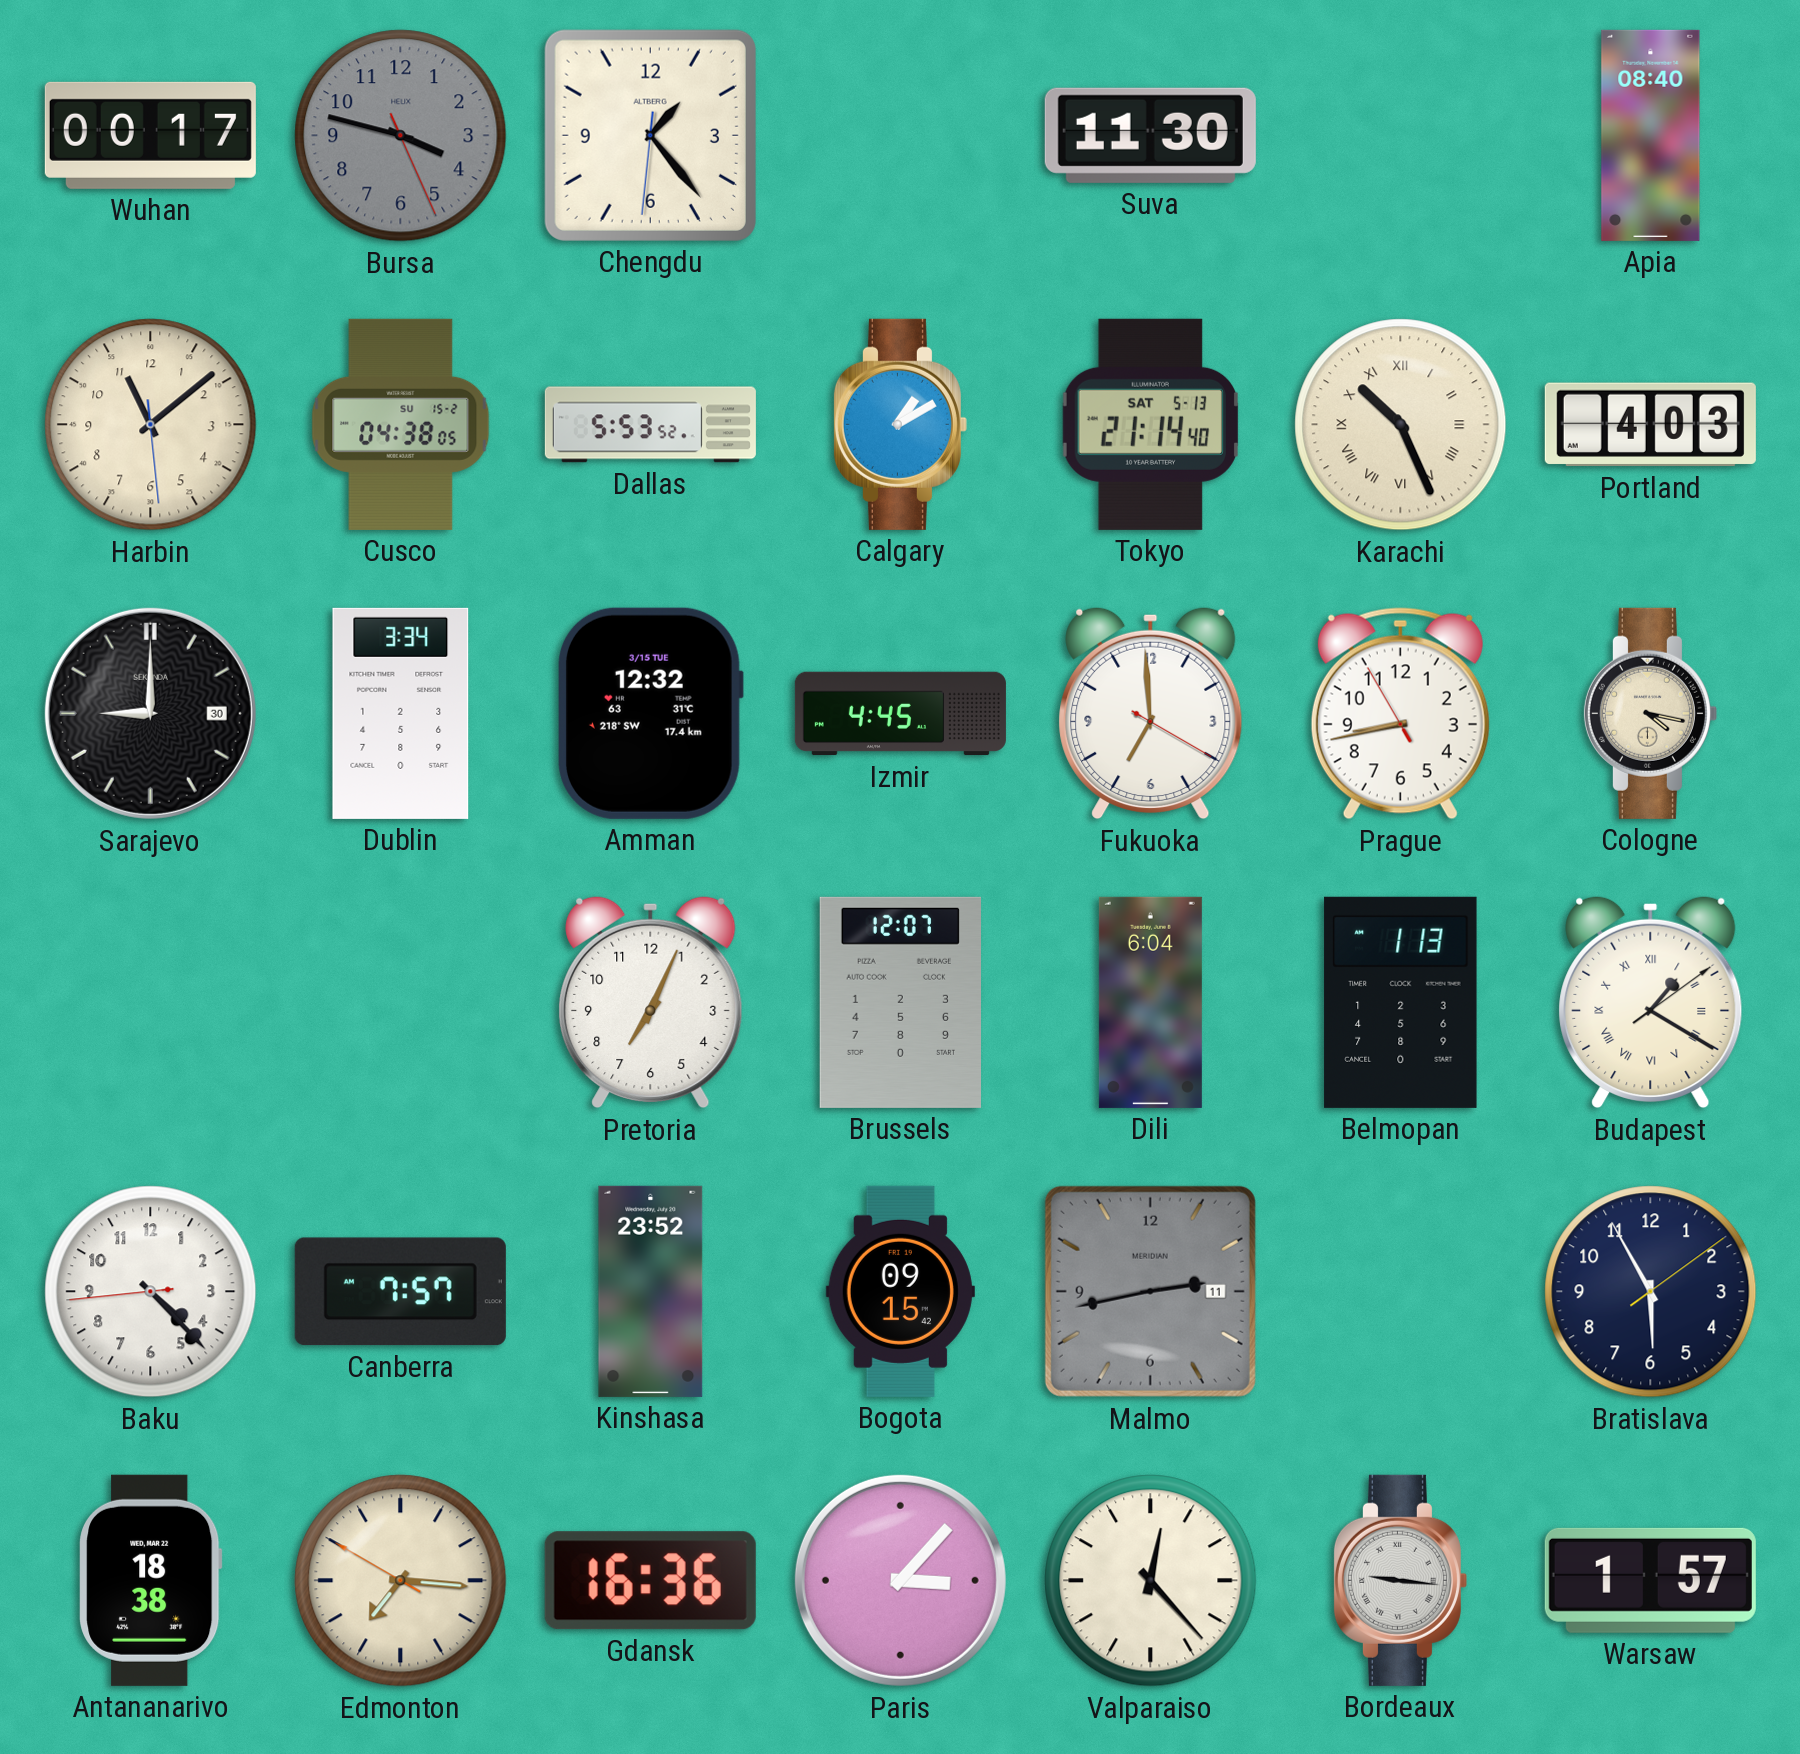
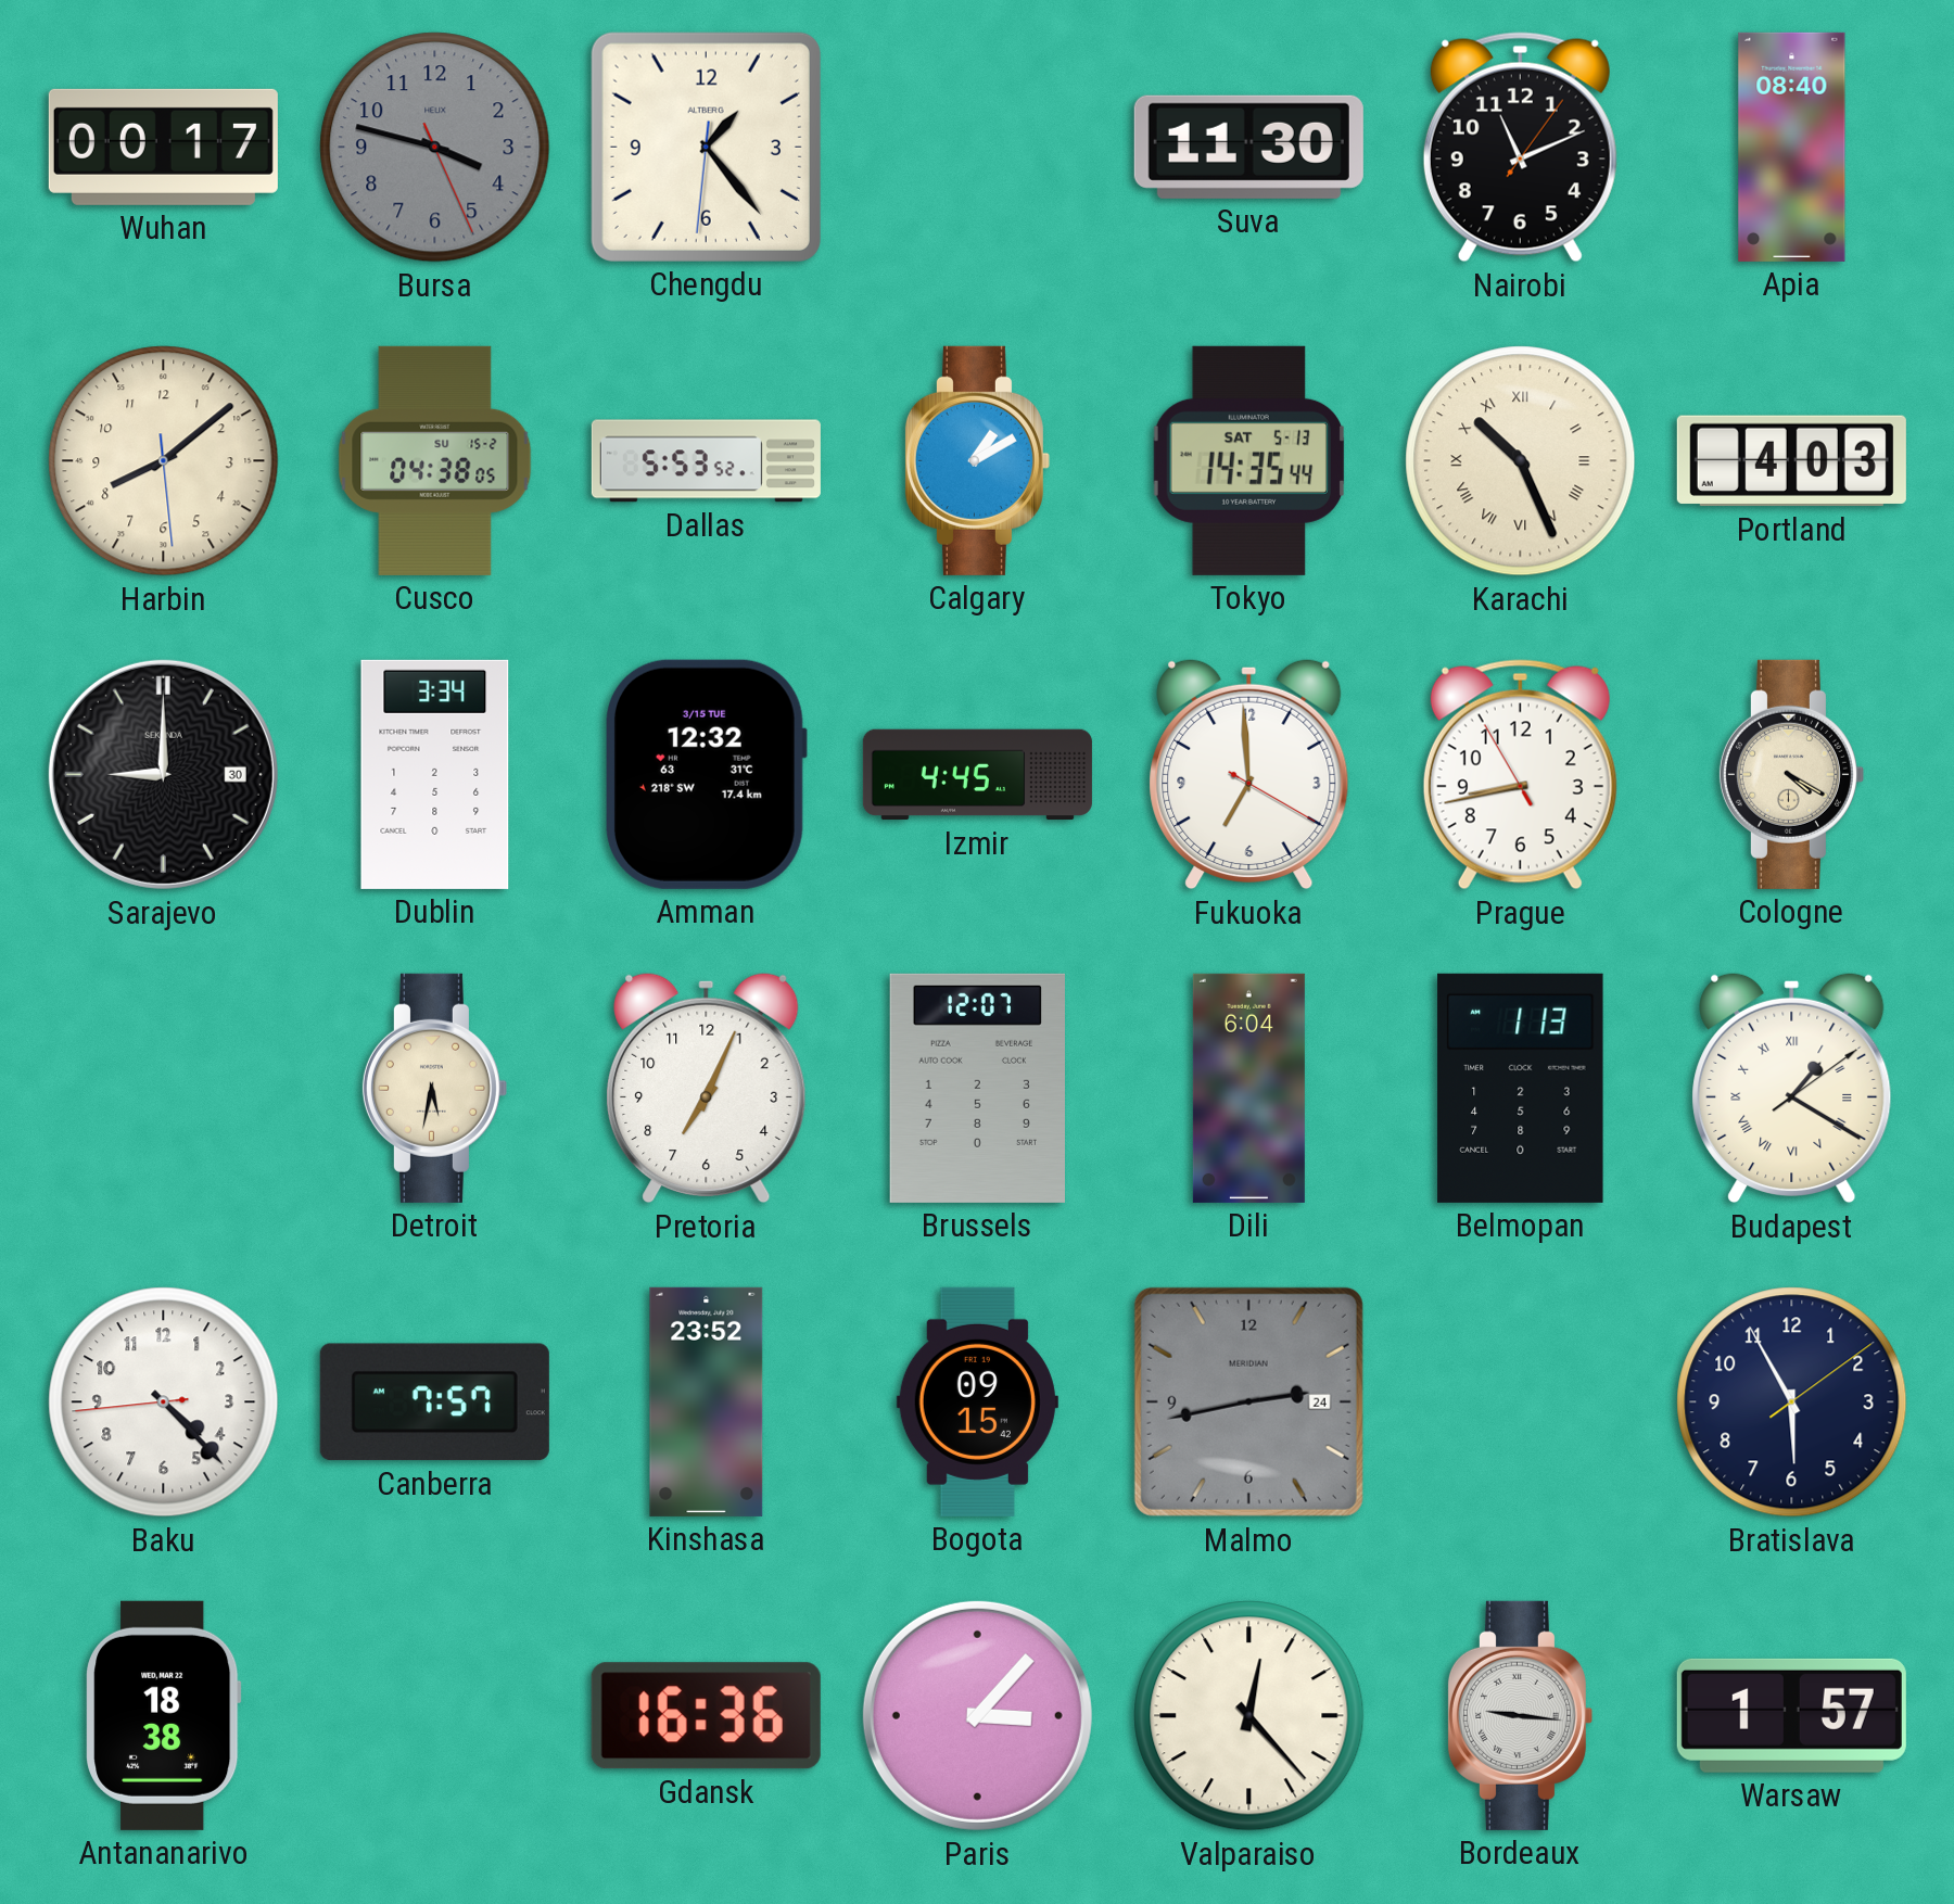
Nairobi: none -> 11:11 (1520, 148)
Harbin: 11:08 -> 8:08 (164, 461)
Tokyo: 21:14 -> 14:35 (1248, 460)
Cologne: 4:17 -> 4:20 (1791, 774)
Detroit: none -> 5:32 (434, 1088)
Malmo date: 11 -> 24 (1248, 1401)
Edmonton: 7:15 -> none (401, 1581)
